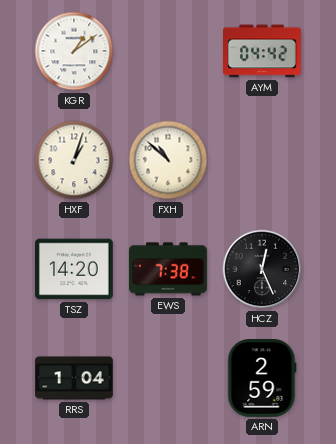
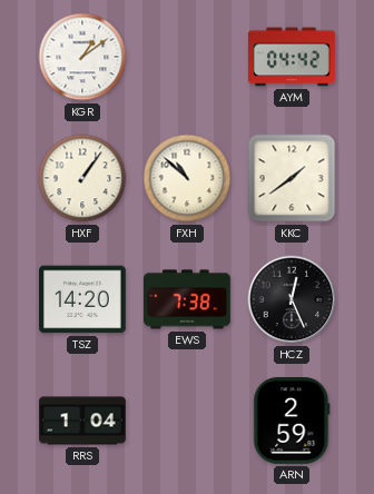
HXF: 1:03 -> 1:06 (82, 178)
KKC: none -> 1:39 (292, 178)
